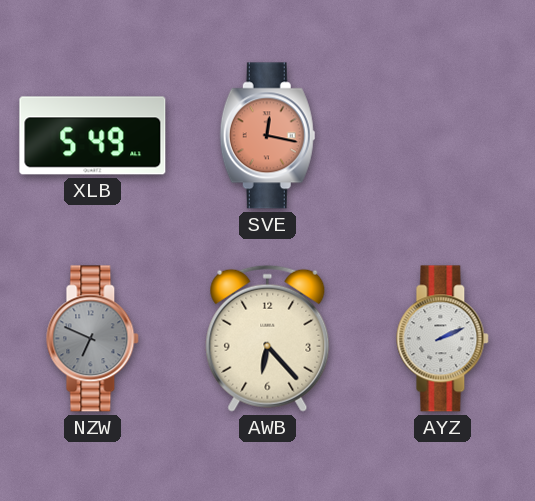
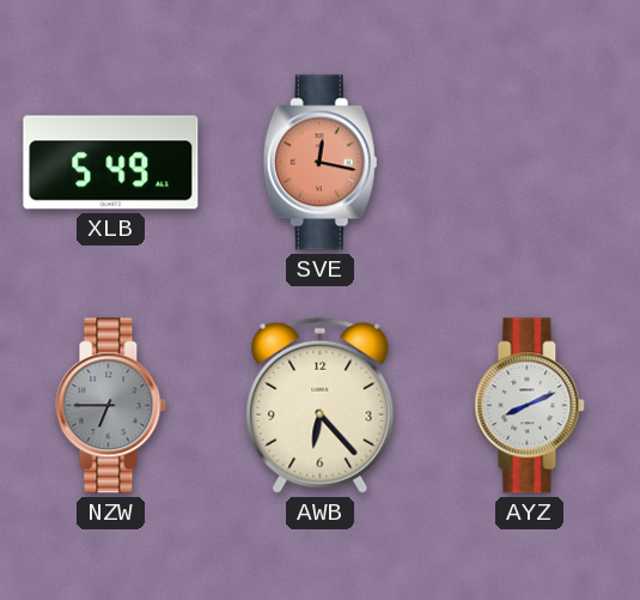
NZW: 6:49 -> 6:45 (111, 406)
AYZ: 2:11 -> 8:11 (530, 406)
